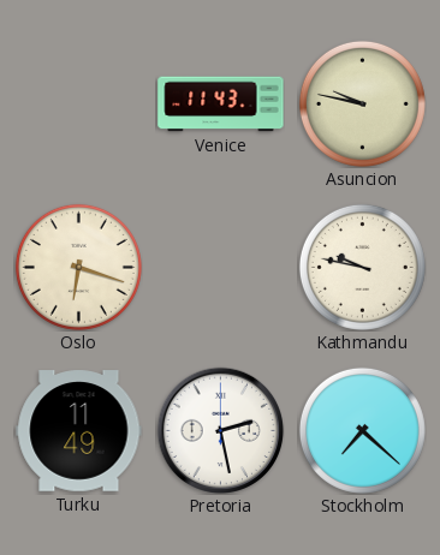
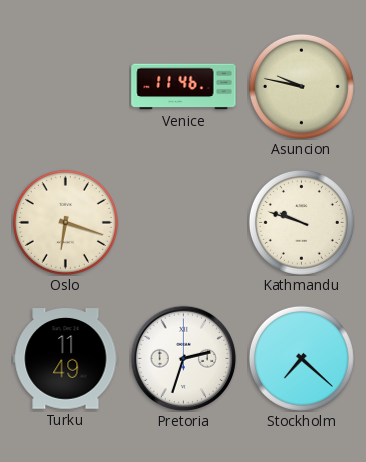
Venice: 11:43 -> 11:46 (184, 87)
Kathmandu: 9:47 -> 9:48 (301, 222)
Pretoria: 2:28 -> 2:33 (183, 358)
